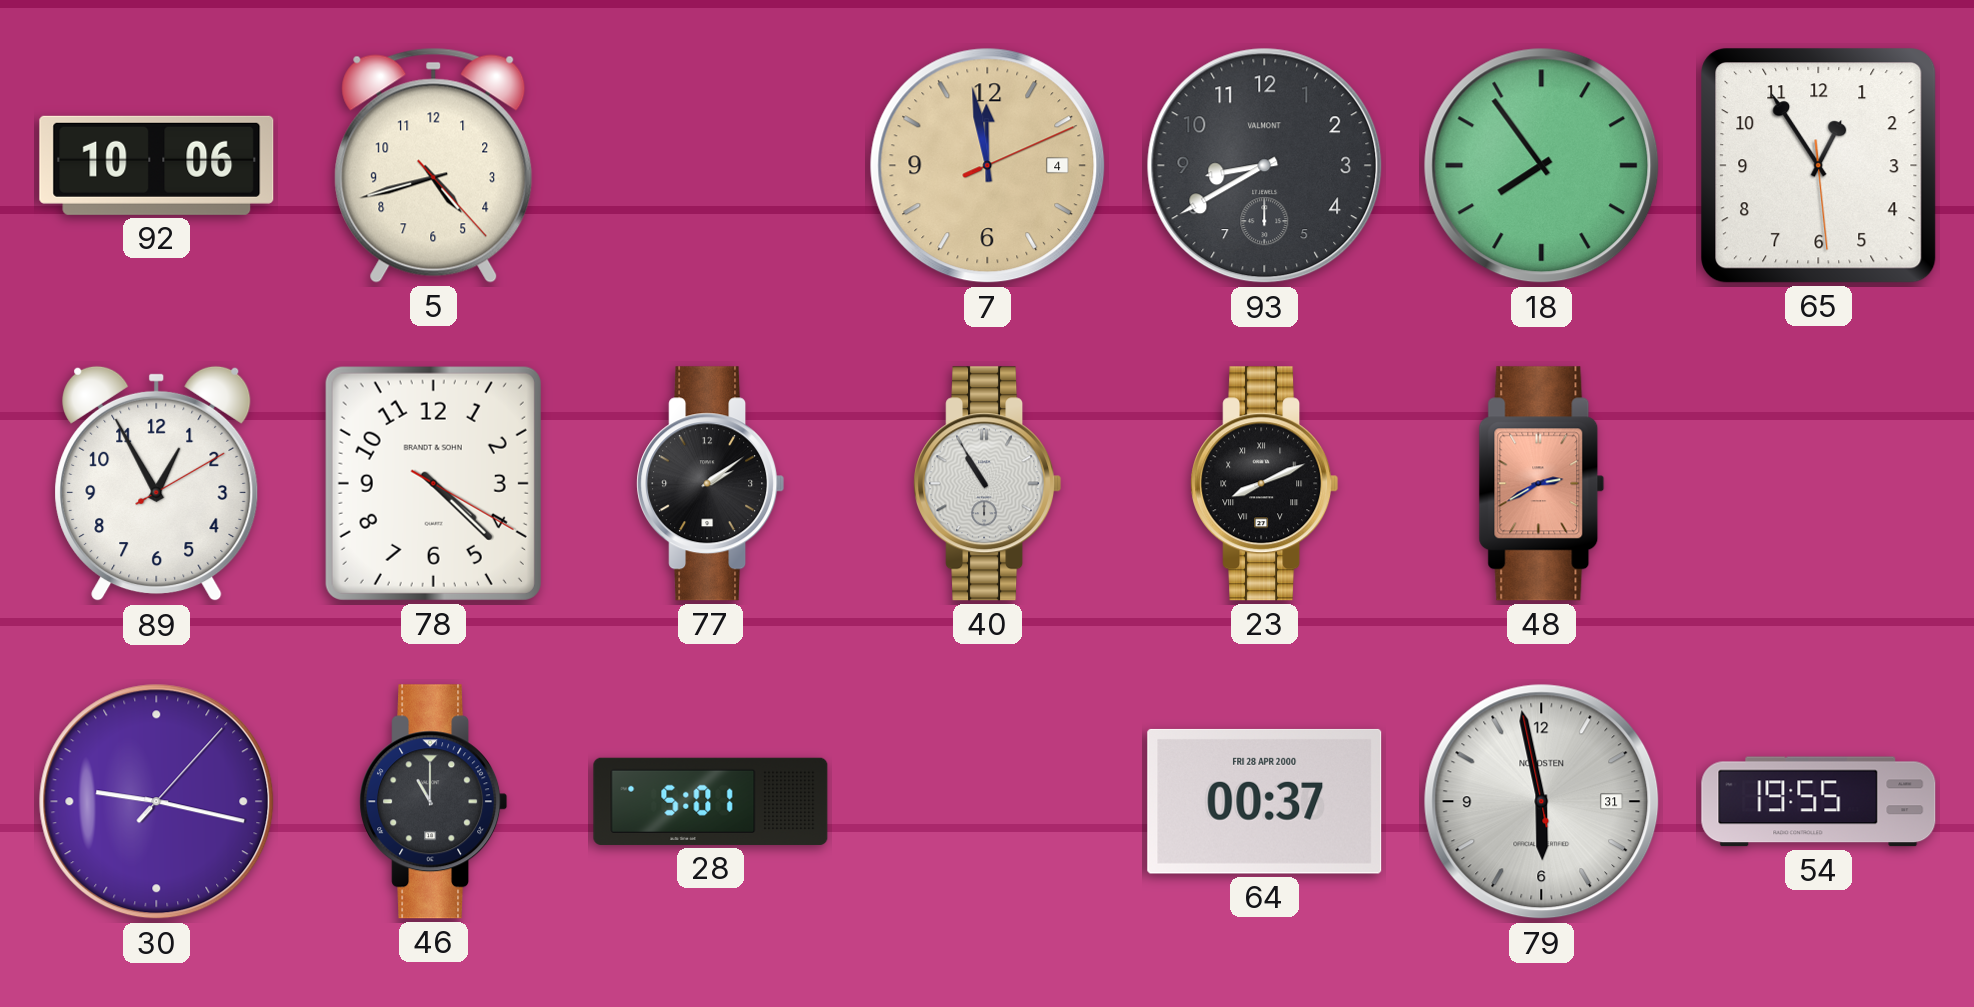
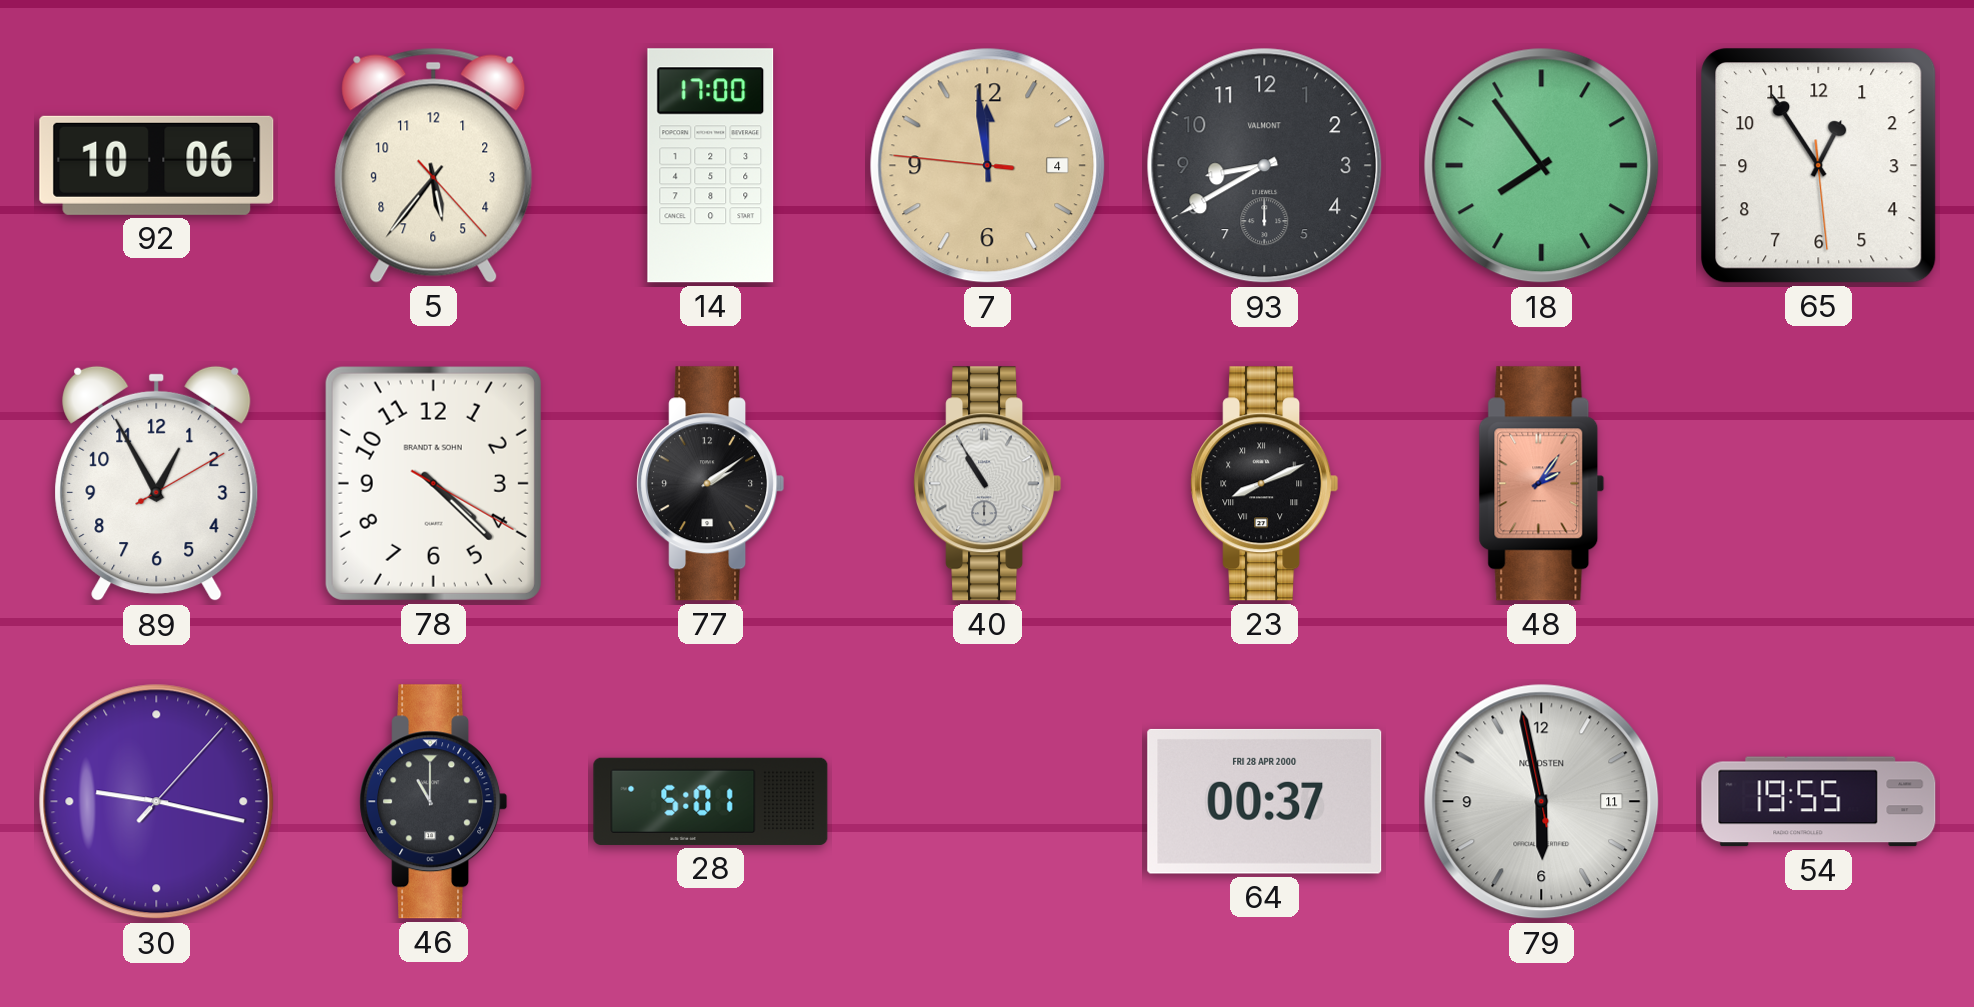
5: 4:42 -> 5:36 (434, 165)
14: none -> 17:00 (711, 166)
7: 11:58:11 -> 11:58:46 (988, 166)
48: 2:40 -> 2:06 (1542, 484)
79 date: 31 -> 11 (1542, 802)
